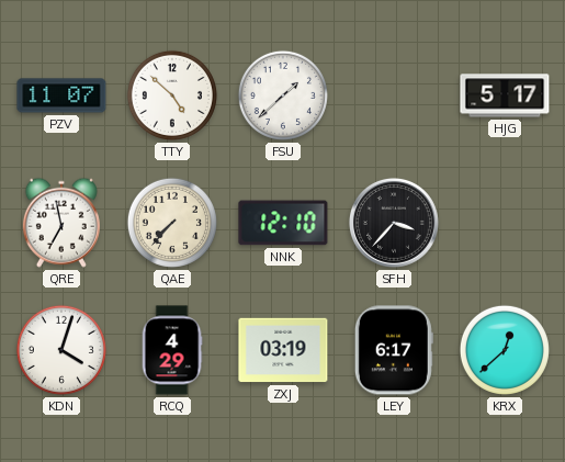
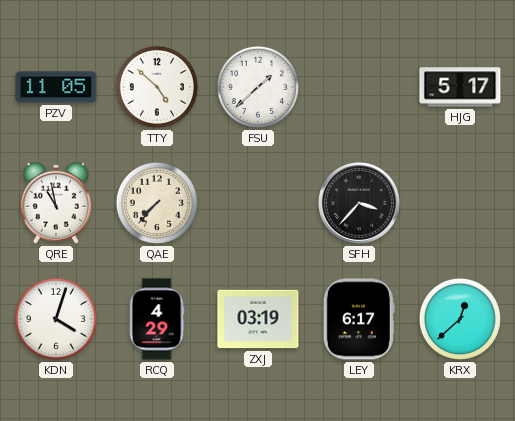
PZV: 11:07 -> 11:05 (56, 87)
QRE: 6:58 -> 10:58 (56, 203)
NNK: 12:10 -> none (283, 223)
